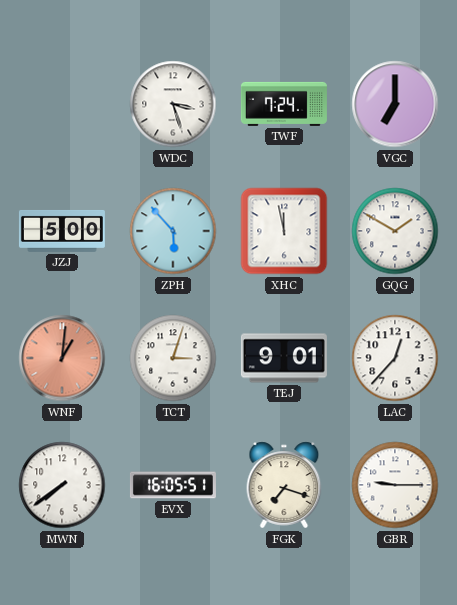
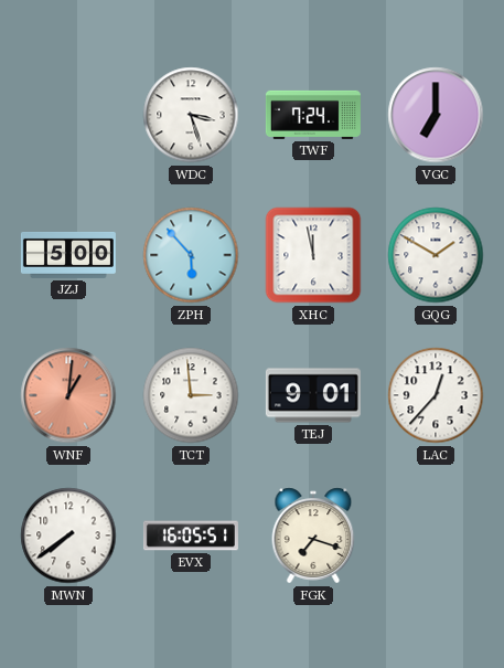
TCT: 3:03 -> 2:59 (191, 395)
GBR: 9:15 -> none (395, 485)
